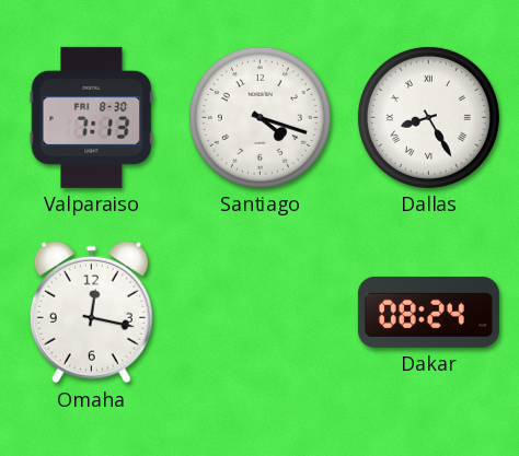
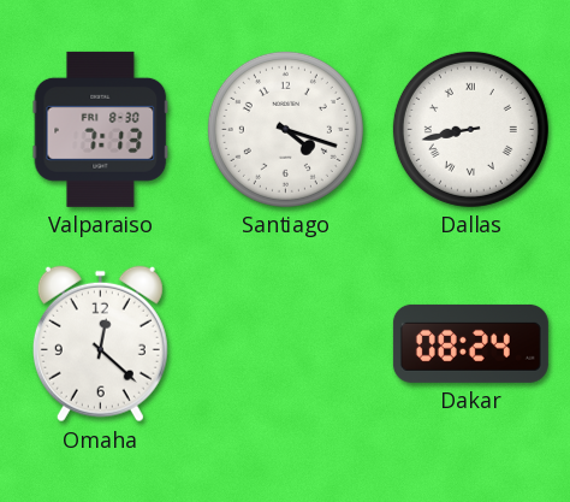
Dallas: 8:25 -> 8:43 (470, 129)
Omaha: 12:17 -> 12:22 (100, 344)
